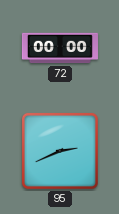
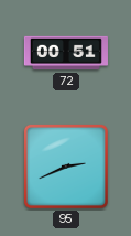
72: 00:00 -> 00:51 (66, 53)
